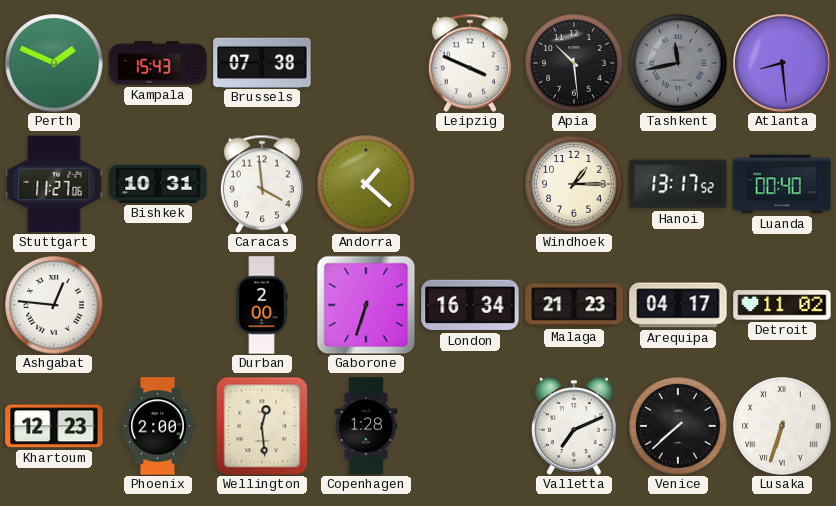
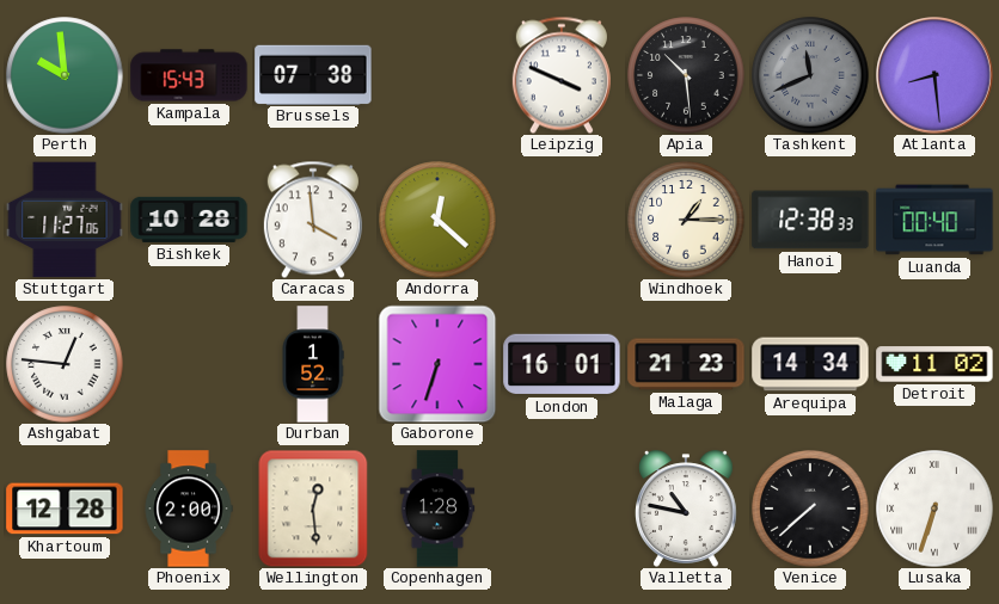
Perth: 1:49 -> 9:59 (65, 75)
Tashkent: 11:43 -> 11:41 (810, 75)
Bishkek: 10:31 -> 10:28 (189, 220)
Andorra: 1:22 -> 12:22 (437, 220)
Hanoi: 13:17 -> 12:38 (810, 220)
Durban: 2:00 -> 1:52 (313, 364)
London: 16:34 -> 16:01 (562, 364)
Arequipa: 04:17 -> 14:34 (810, 364)
Khartoum: 12:23 -> 12:28 (65, 509)
Valletta: 7:11 -> 10:47 (687, 509)
